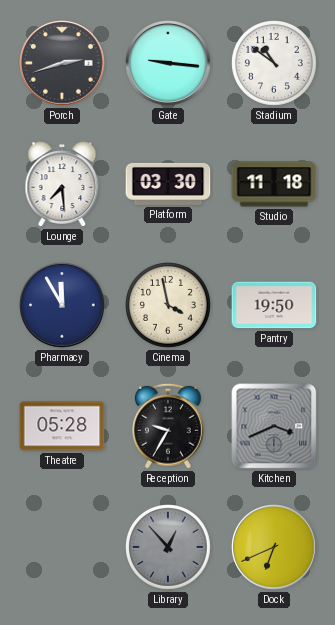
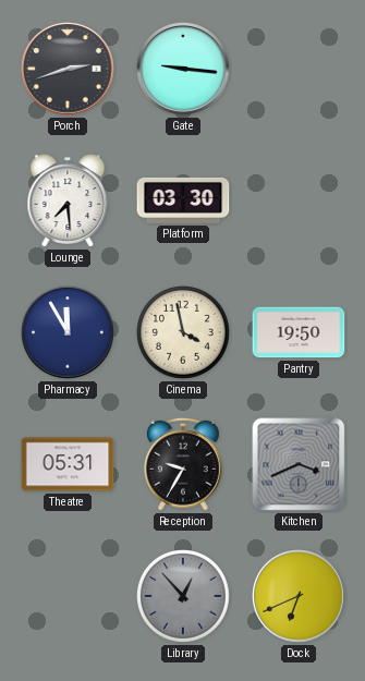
Stadium: 10:51 -> none (275, 64)
Studio: 11:18 -> none (274, 184)
Theatre: 05:28 -> 05:31 (68, 464)
